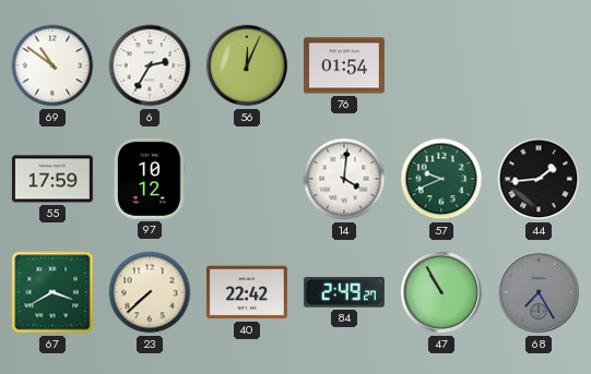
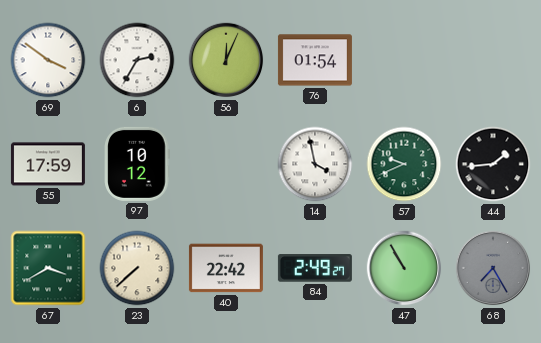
69: 10:51 -> 3:51 (48, 60)
14: 4:01 -> 3:58 (315, 164)
